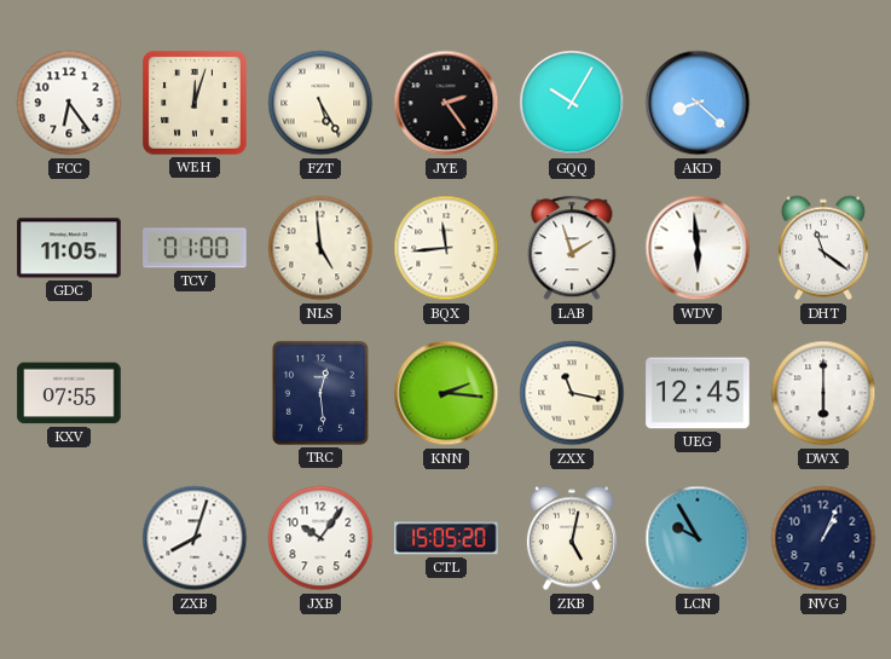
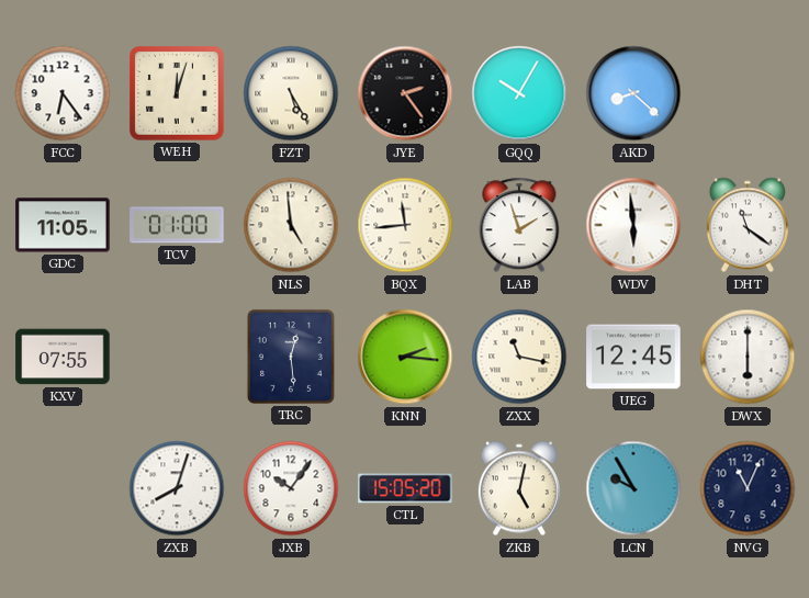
NVG: 1:04 -> 11:04 (748, 488)
